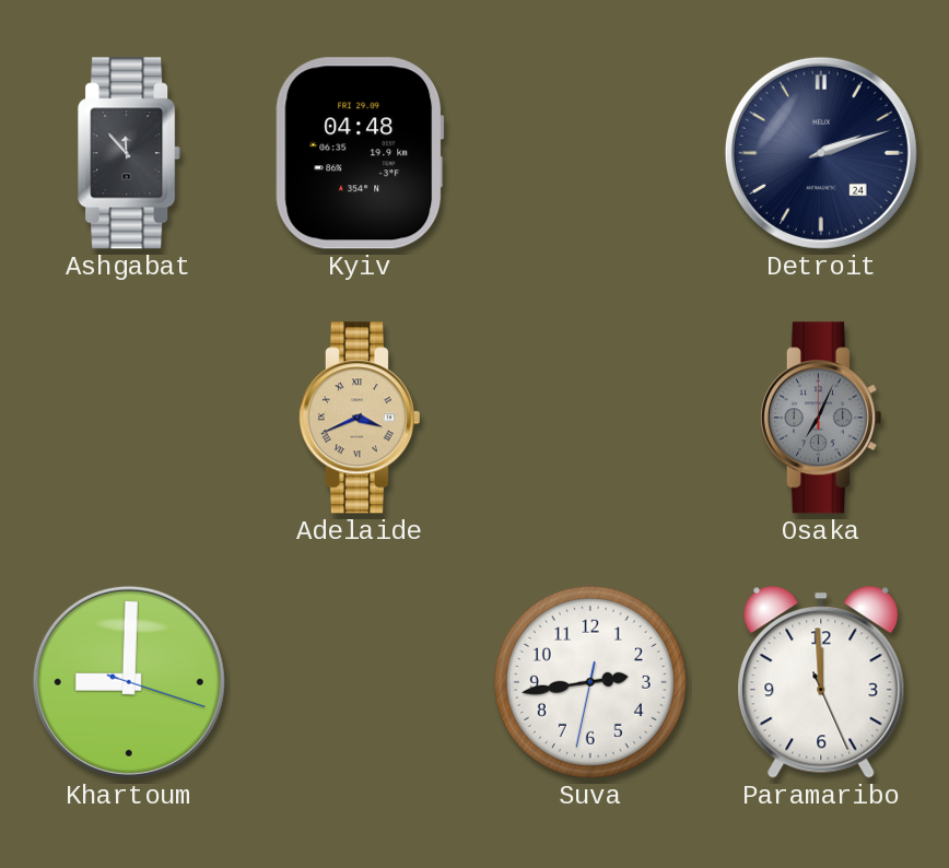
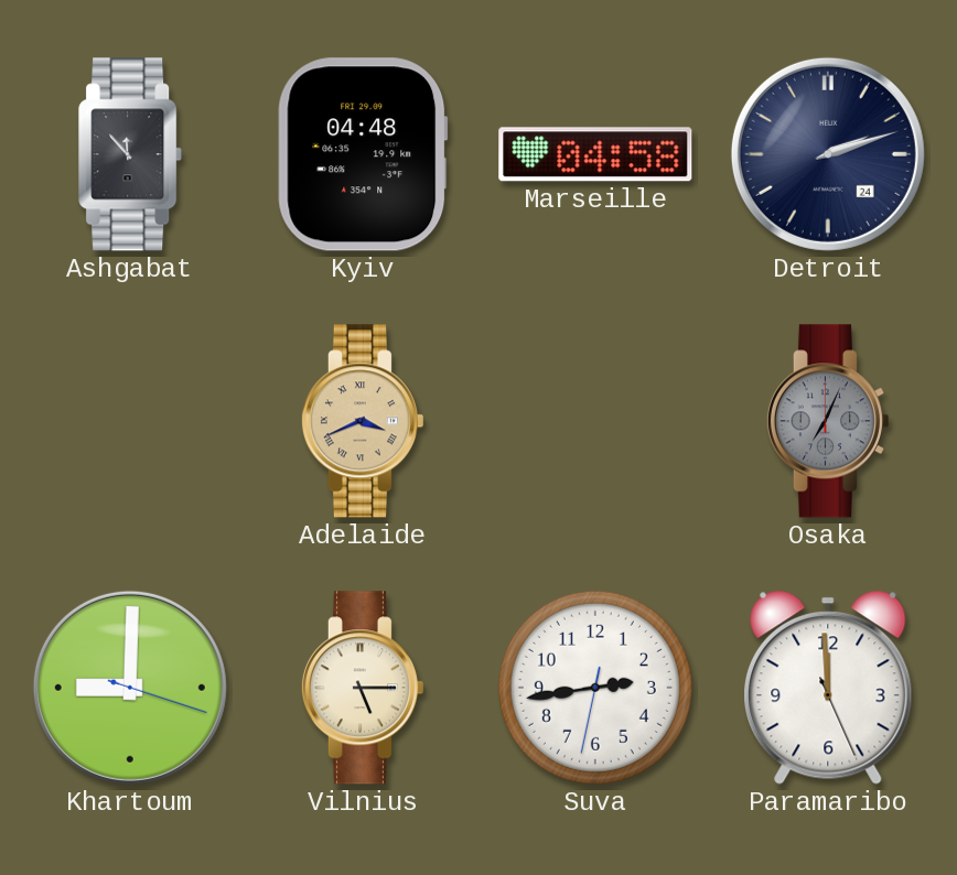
Marseille: none -> 04:58 (595, 154)
Vilnius: none -> 5:15 (362, 688)
